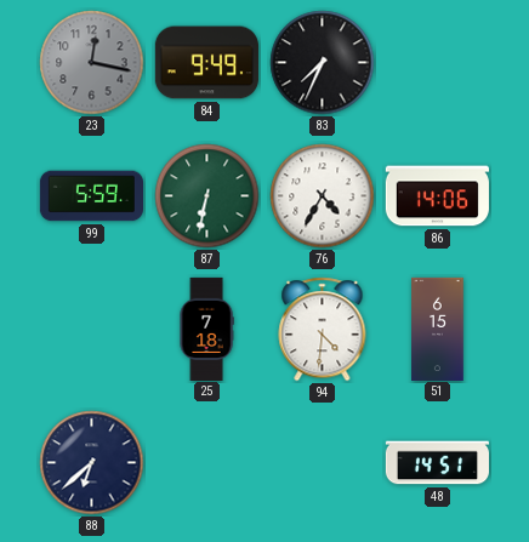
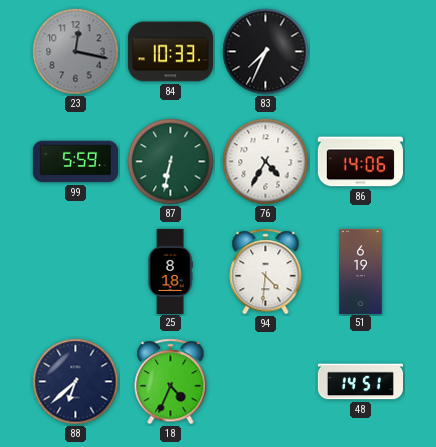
84: 9:49 -> 10:33 (170, 52)
25: 7:18 -> 8:18 (170, 271)
51: 6:15 -> 6:19 (361, 271)
18: none -> 4:34 (171, 382)
